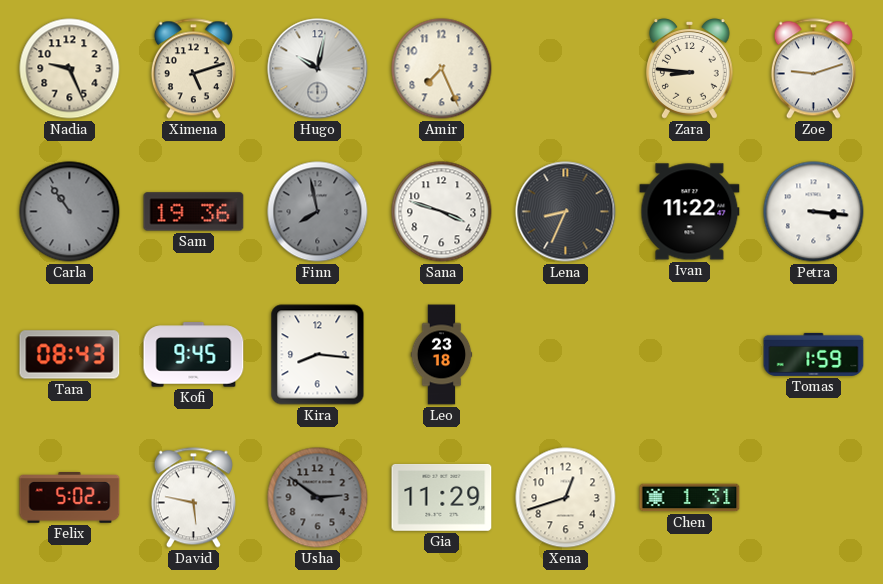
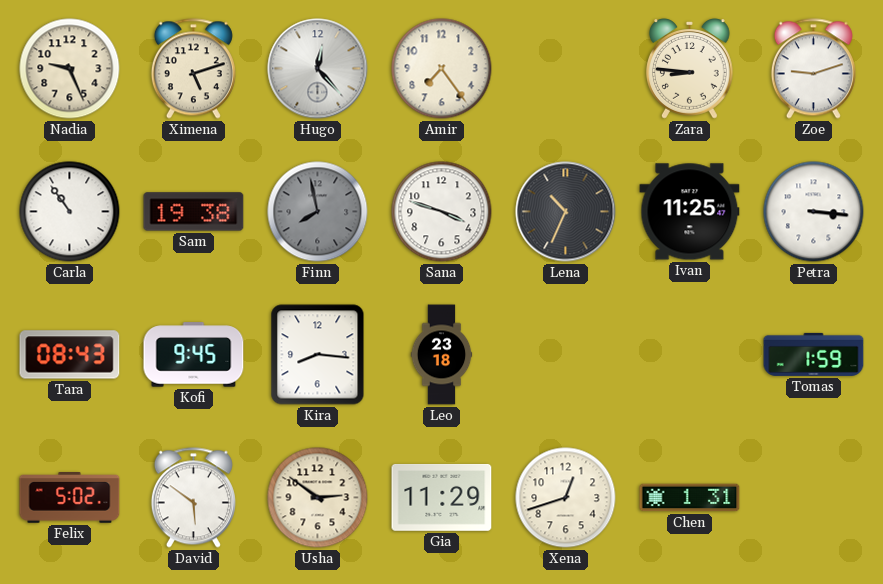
Hugo: 10:02 -> 12:23 (318, 69)
Amir: 7:26 -> 7:24 (442, 69)
Carla dial: grey -> white (70, 212)
Sam: 19:36 -> 19:38 (194, 212)
Lena: 8:34 -> 10:34 (566, 212)
Ivan: 11:22 -> 11:25 (690, 212)
David: 5:47 -> 5:51 (193, 498)
Usha dial: grey -> cream (318, 498)
